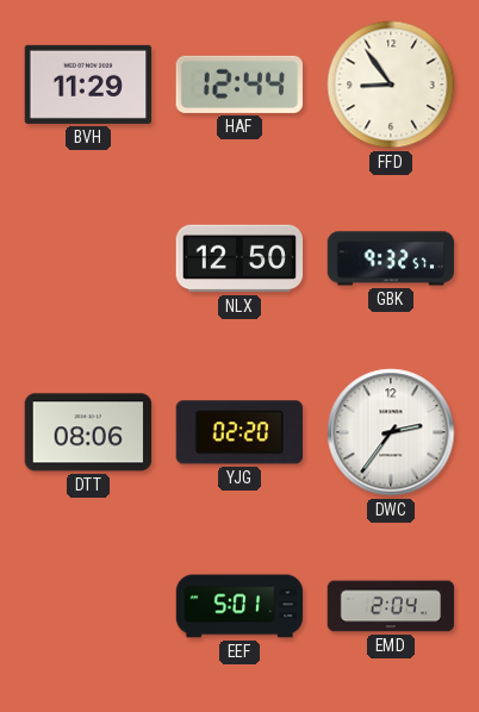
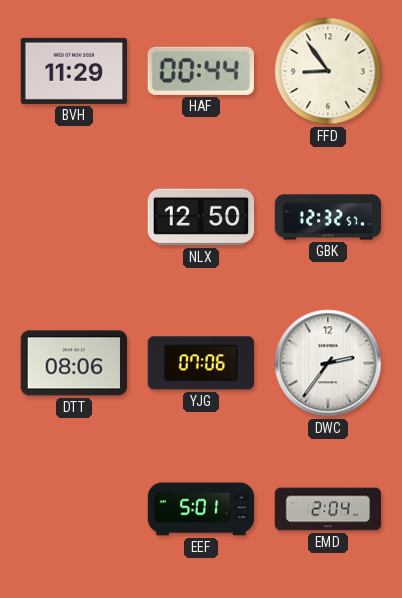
HAF: 12:44 -> 00:44 (200, 71)
GBK: 9:32 -> 12:32 (328, 217)
YJG: 02:20 -> 07:06 (201, 363)
